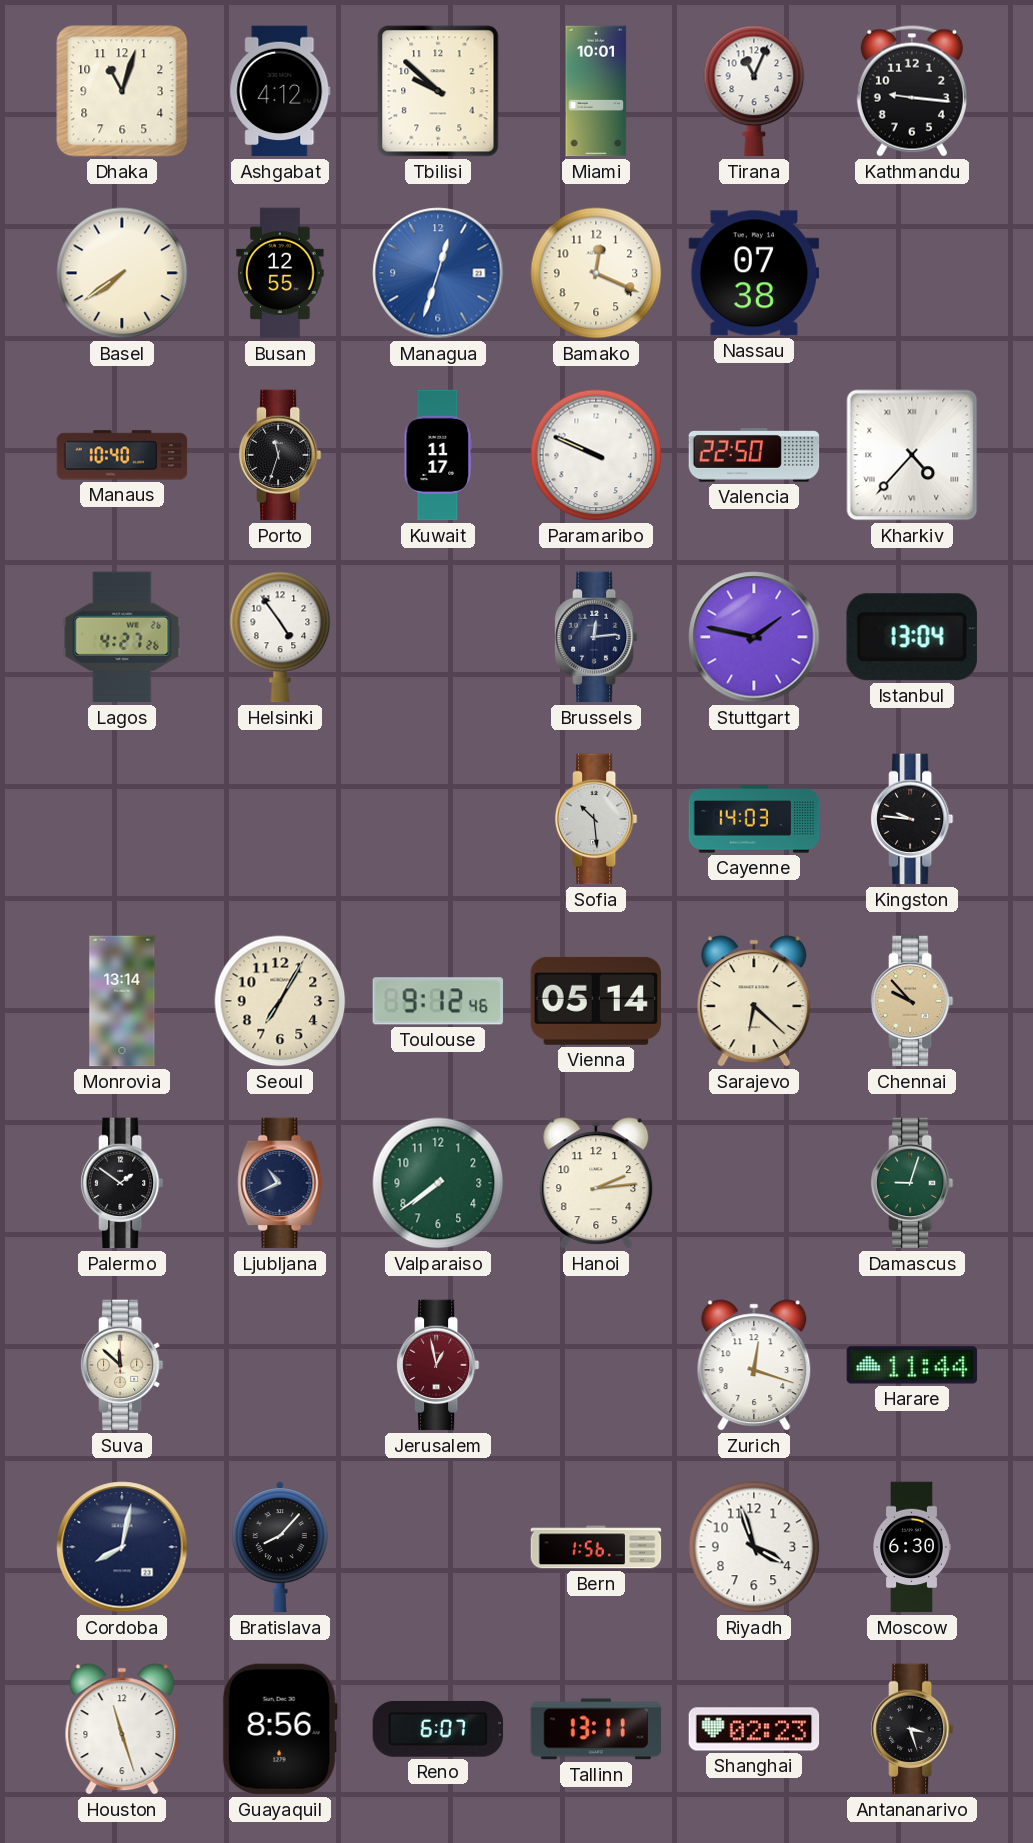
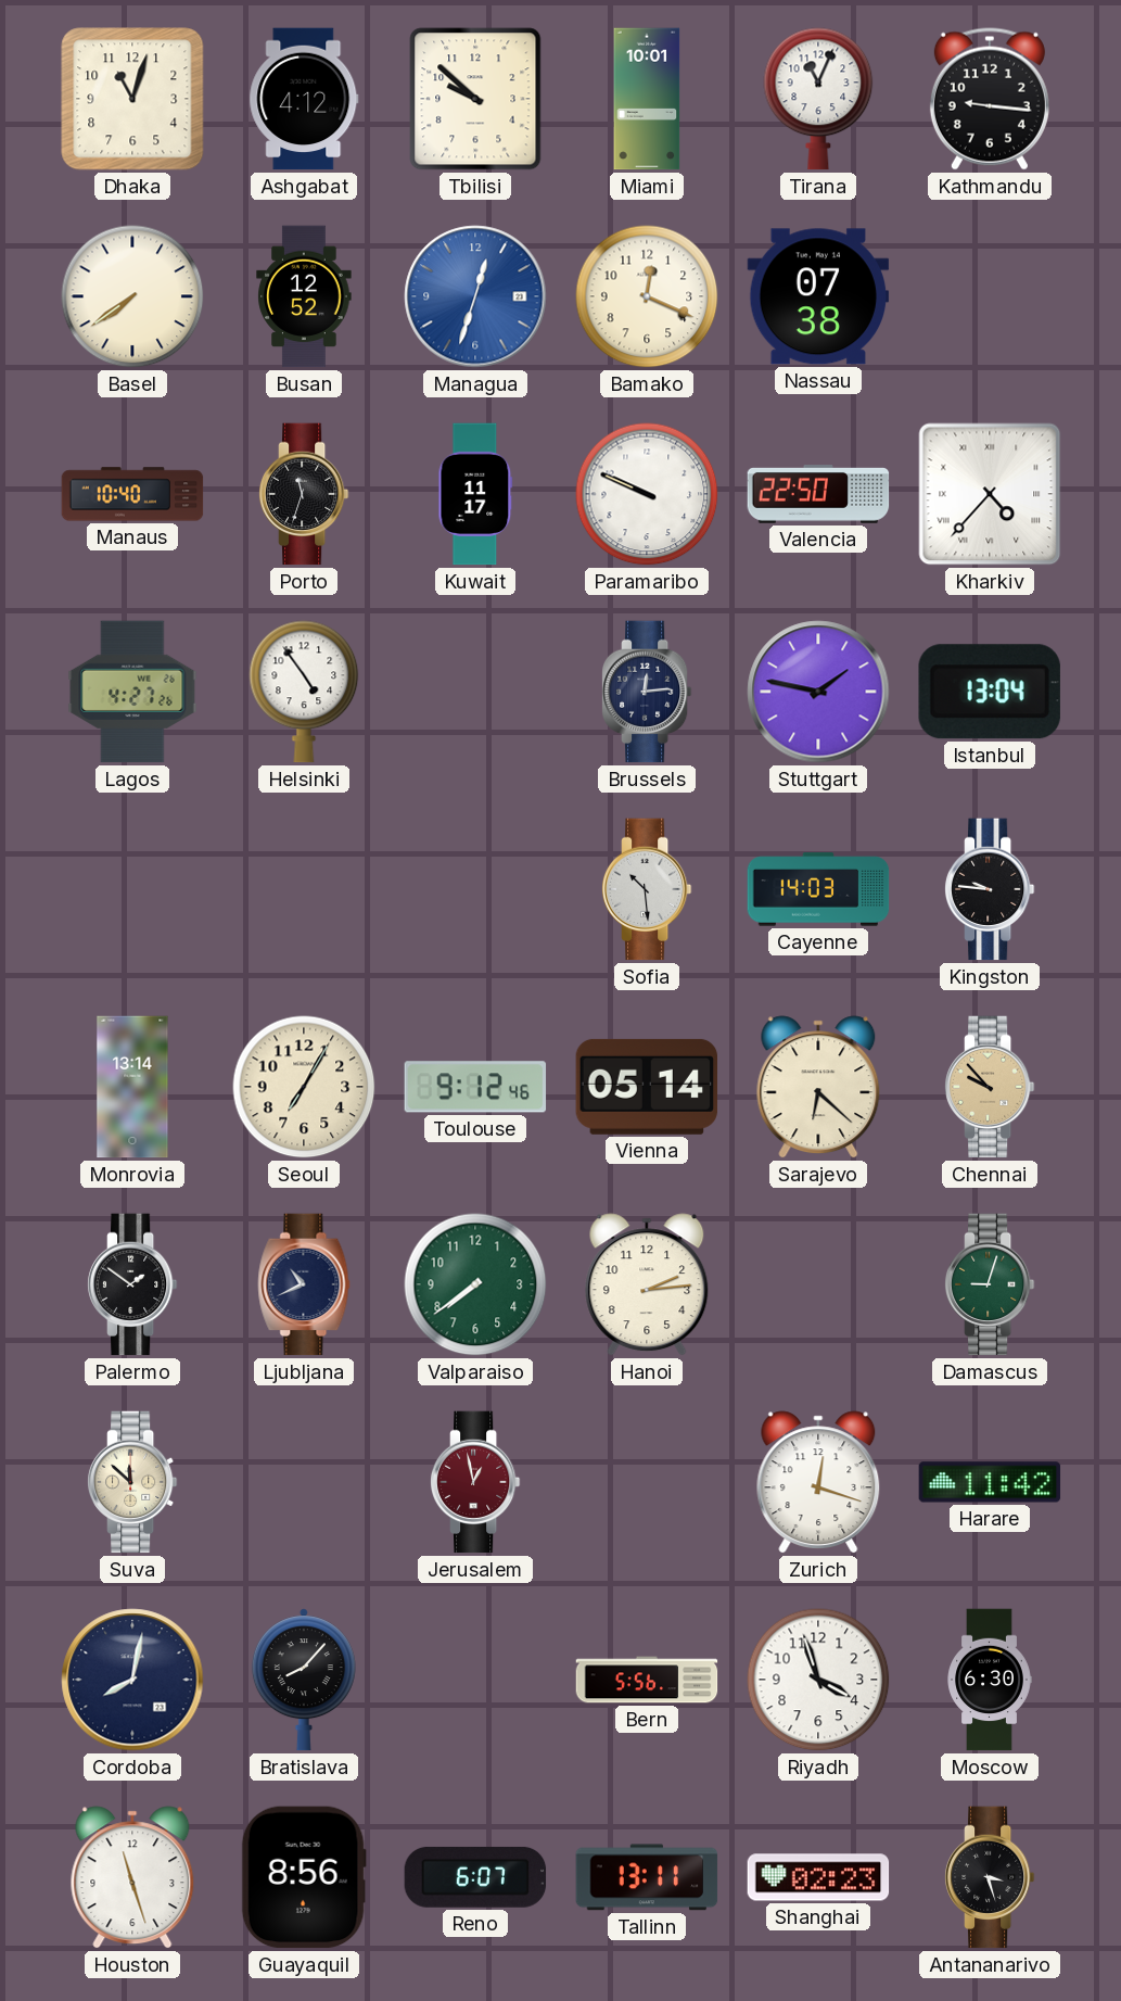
Busan: 12:55 -> 12:52 (304, 296)
Harare: 11:44 -> 11:42 (990, 1482)
Bern: 1:56 -> 5:56 (647, 1680)
